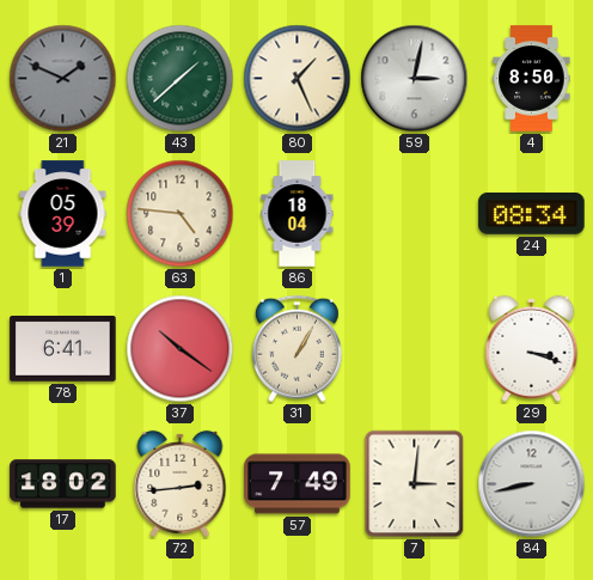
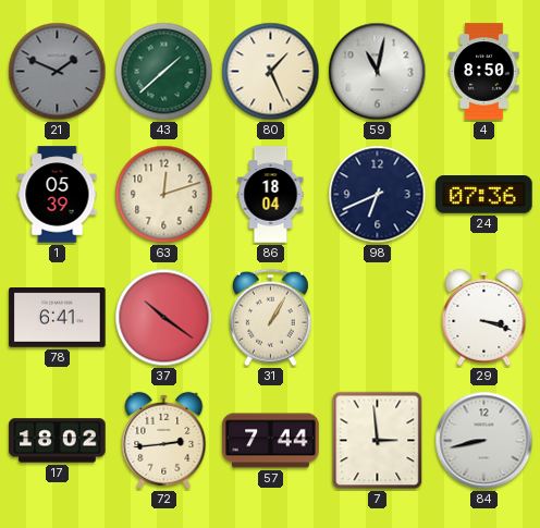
59: 3:02 -> 11:02 (378, 72)
63: 4:46 -> 12:12 (164, 195)
98: none -> 6:41 (378, 195)
24: 08:34 -> 07:36 (484, 195)
57: 7:49 -> 7:44 (271, 441)
7: 3:01 -> 2:59 (378, 441)
